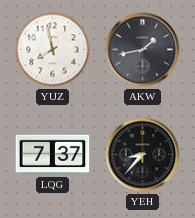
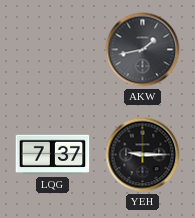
YUZ: 7:58 -> none (53, 50)
YEH: 8:37 -> 9:15 (143, 155)
